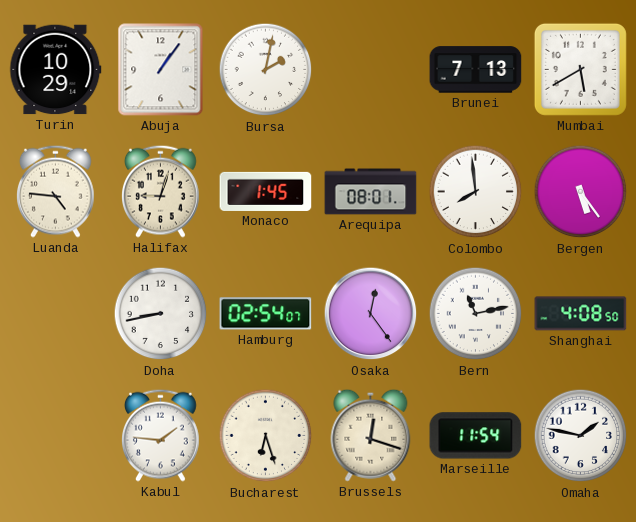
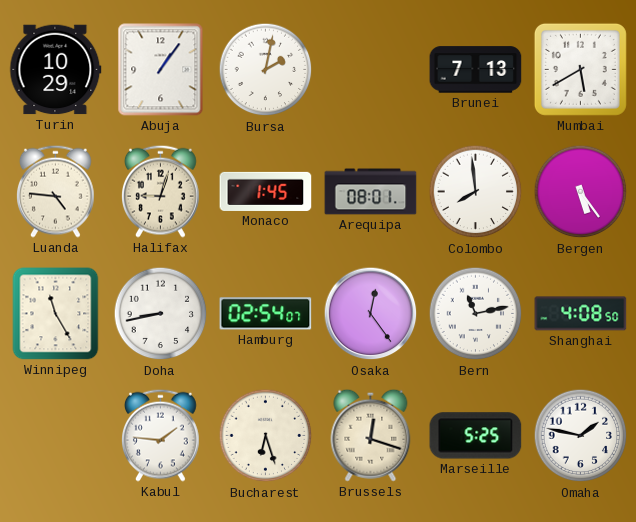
Winnipeg: none -> 11:25 (56, 314)
Marseille: 11:54 -> 5:25 (476, 436)
